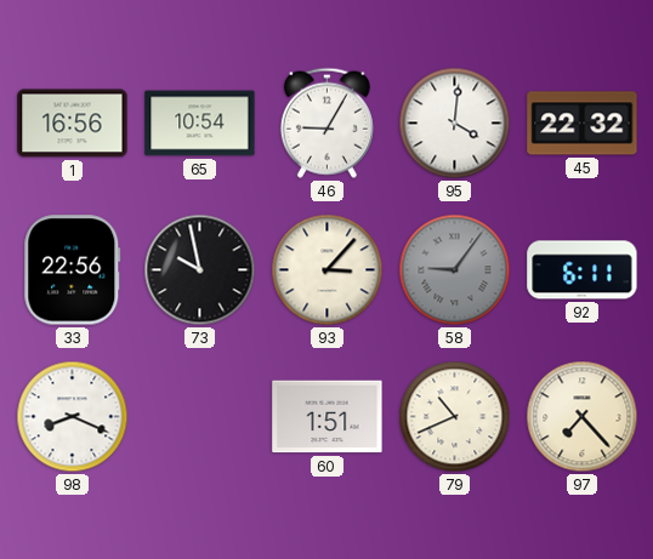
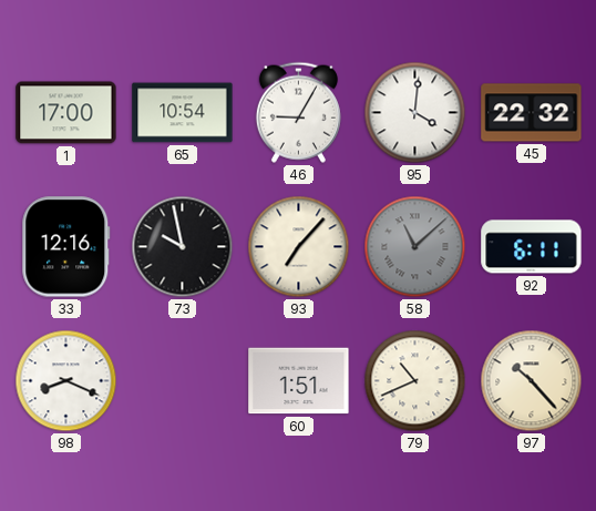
1: 16:56 -> 17:00 (66, 113)
33: 22:56 -> 12:16 (66, 247)
93: 3:07 -> 7:07 (299, 247)
58: 9:06 -> 11:08 (415, 247)
97: 7:23 -> 10:23 (532, 381)
